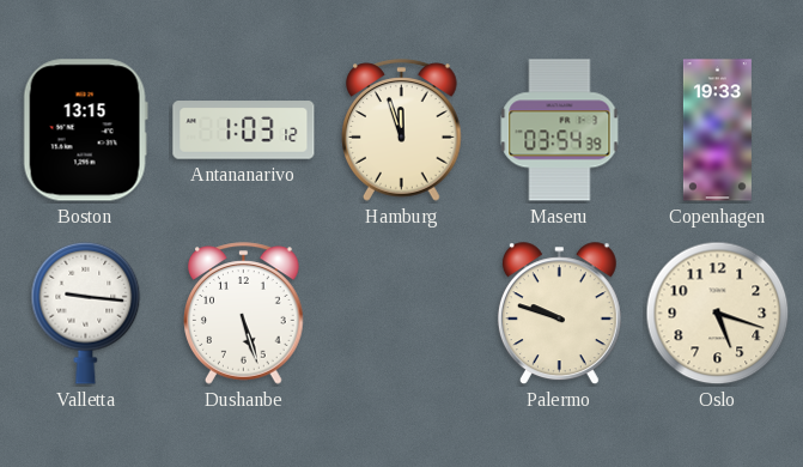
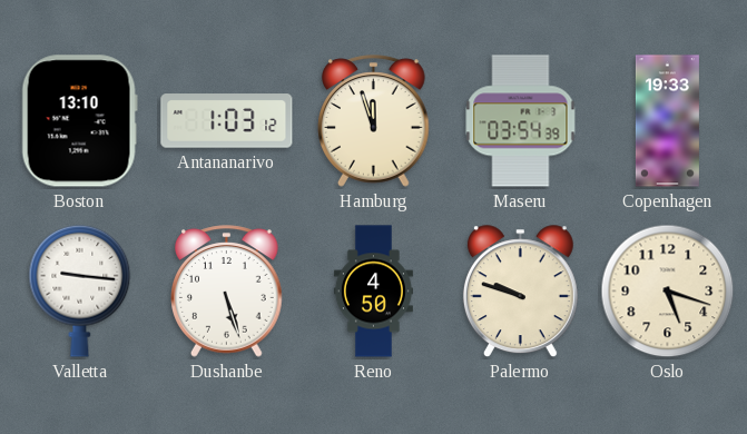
Boston: 13:15 -> 13:10 (79, 121)
Reno: none -> 4:50 (373, 292)
